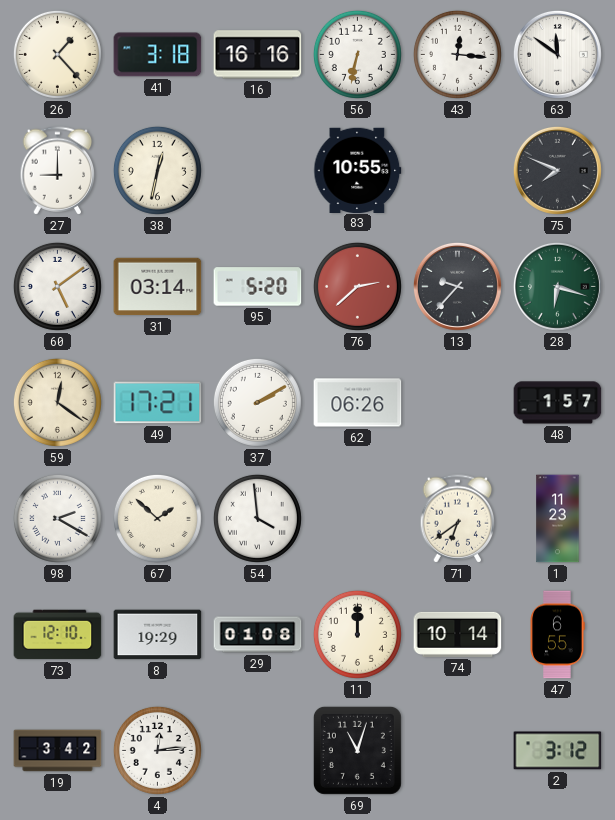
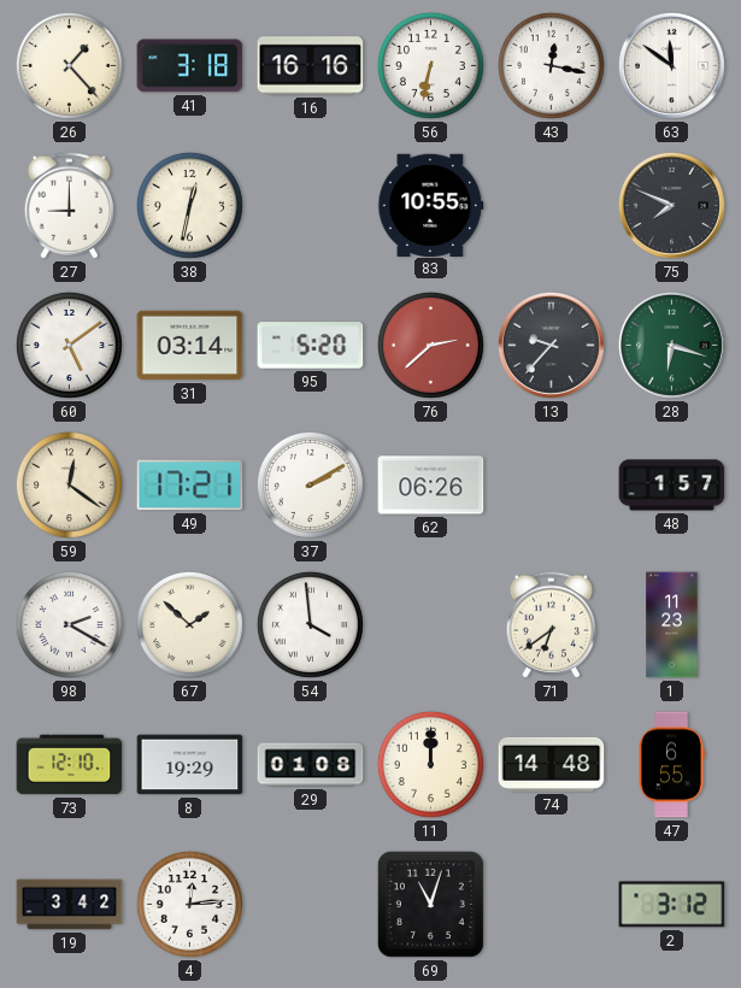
43: 12:16 -> 12:17 (551, 65)
74: 10:14 -> 14:48 (552, 764)
